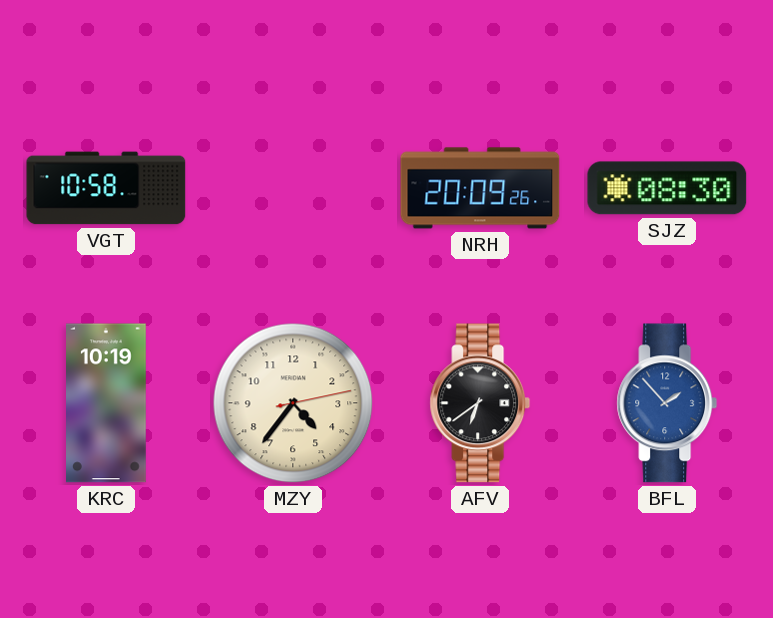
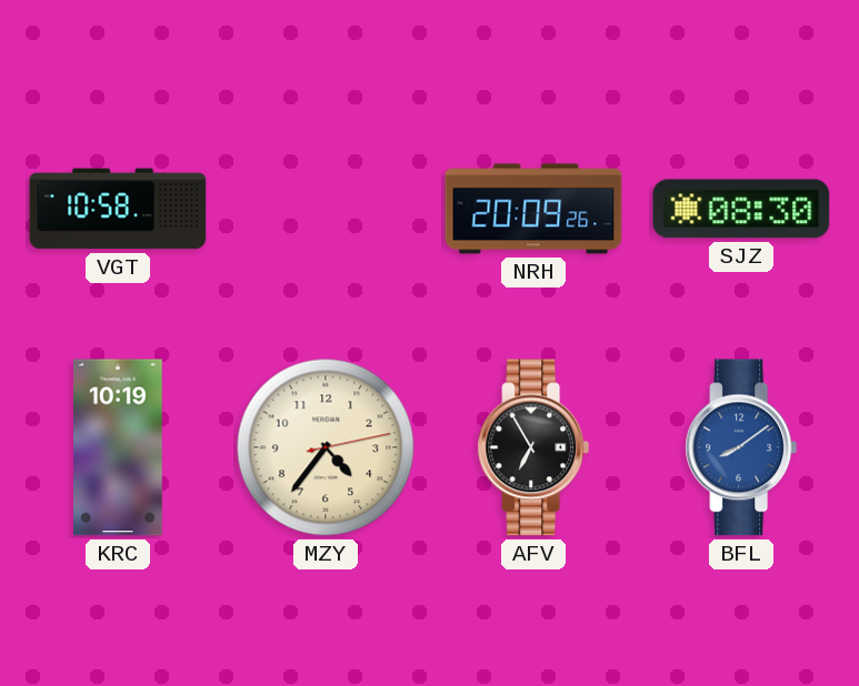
AFV: 6:39 -> 6:55 (533, 447)
BFL: 1:53 -> 8:09 (741, 447)
